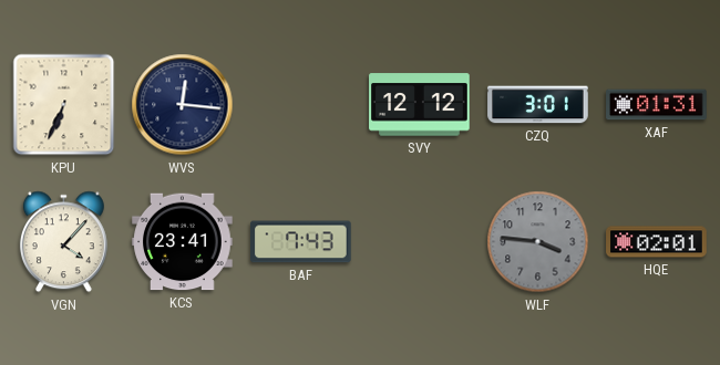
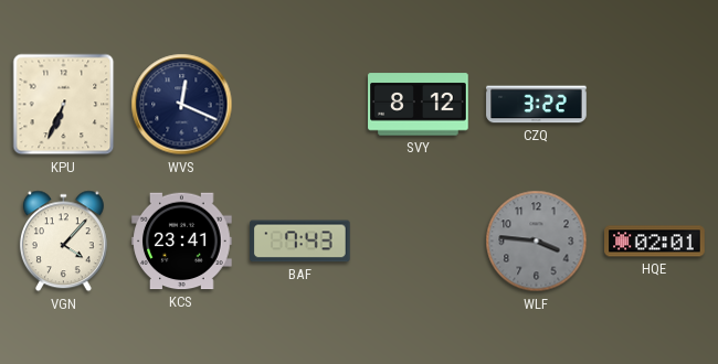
WVS: 12:16 -> 12:19 (182, 105)
SVY: 12:12 -> 8:12 (419, 105)
CZQ: 3:01 -> 3:22 (537, 105)
XAF: 01:31 -> none (657, 105)
